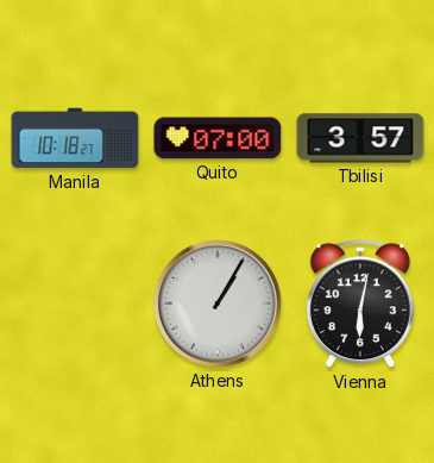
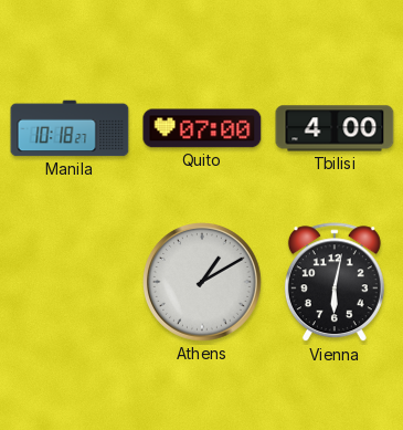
Tbilisi: 3:57 -> 4:00 (335, 128)
Athens: 1:05 -> 1:10 (203, 283)
